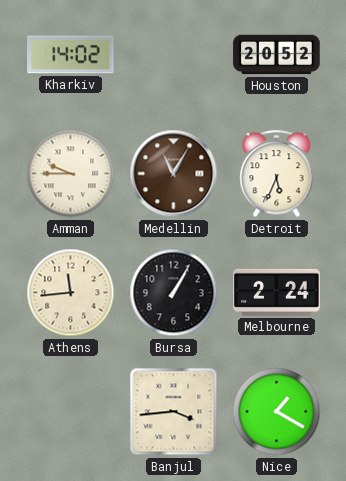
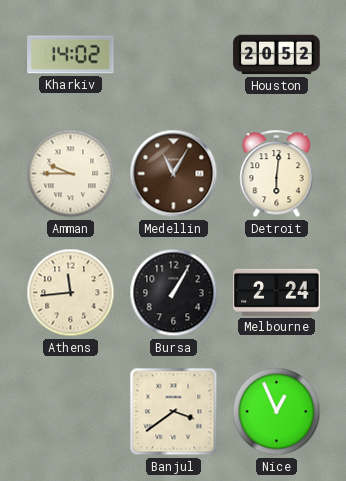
Detroit: 5:34 -> 6:01 (277, 174)
Banjul: 3:44 -> 3:39 (174, 412)
Nice: 1:20 -> 12:56 (277, 412)
